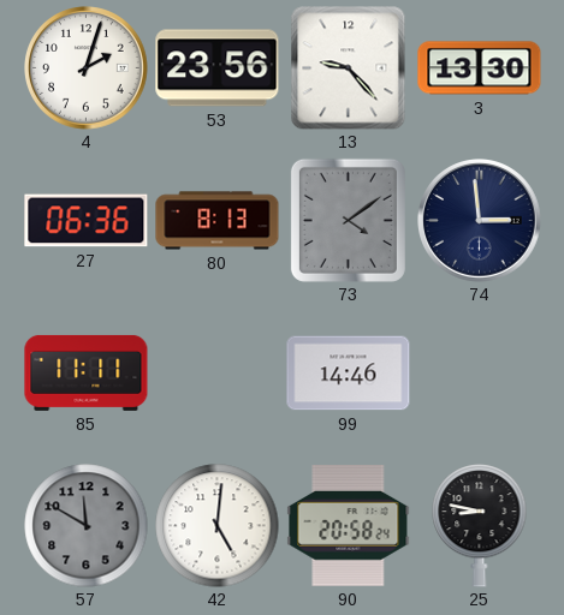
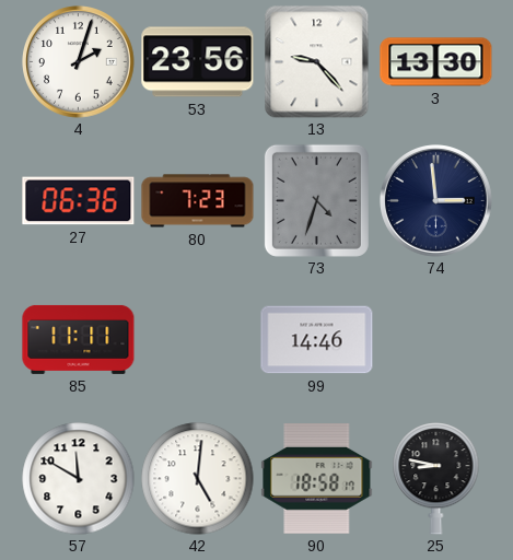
80: 8:13 -> 7:23 (198, 201)
73: 4:09 -> 4:33 (316, 200)
57 dial: grey -> white (79, 479)
90: 20:58 -> 18:58 (317, 479)
